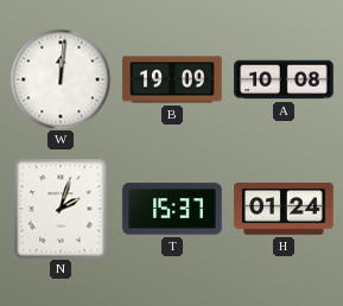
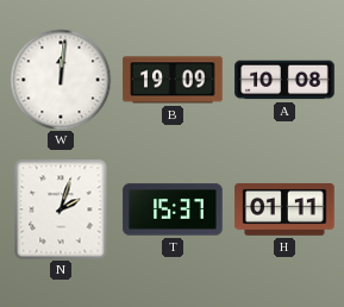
H: 01:24 -> 01:11 (284, 209)
